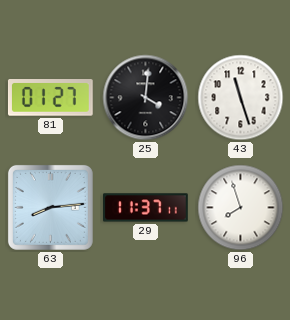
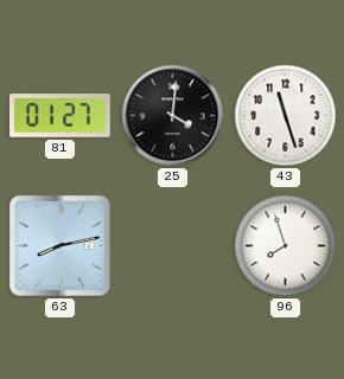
63: 8:14 -> 8:13 (59, 245)
29: 11:37 -> none (146, 208)
